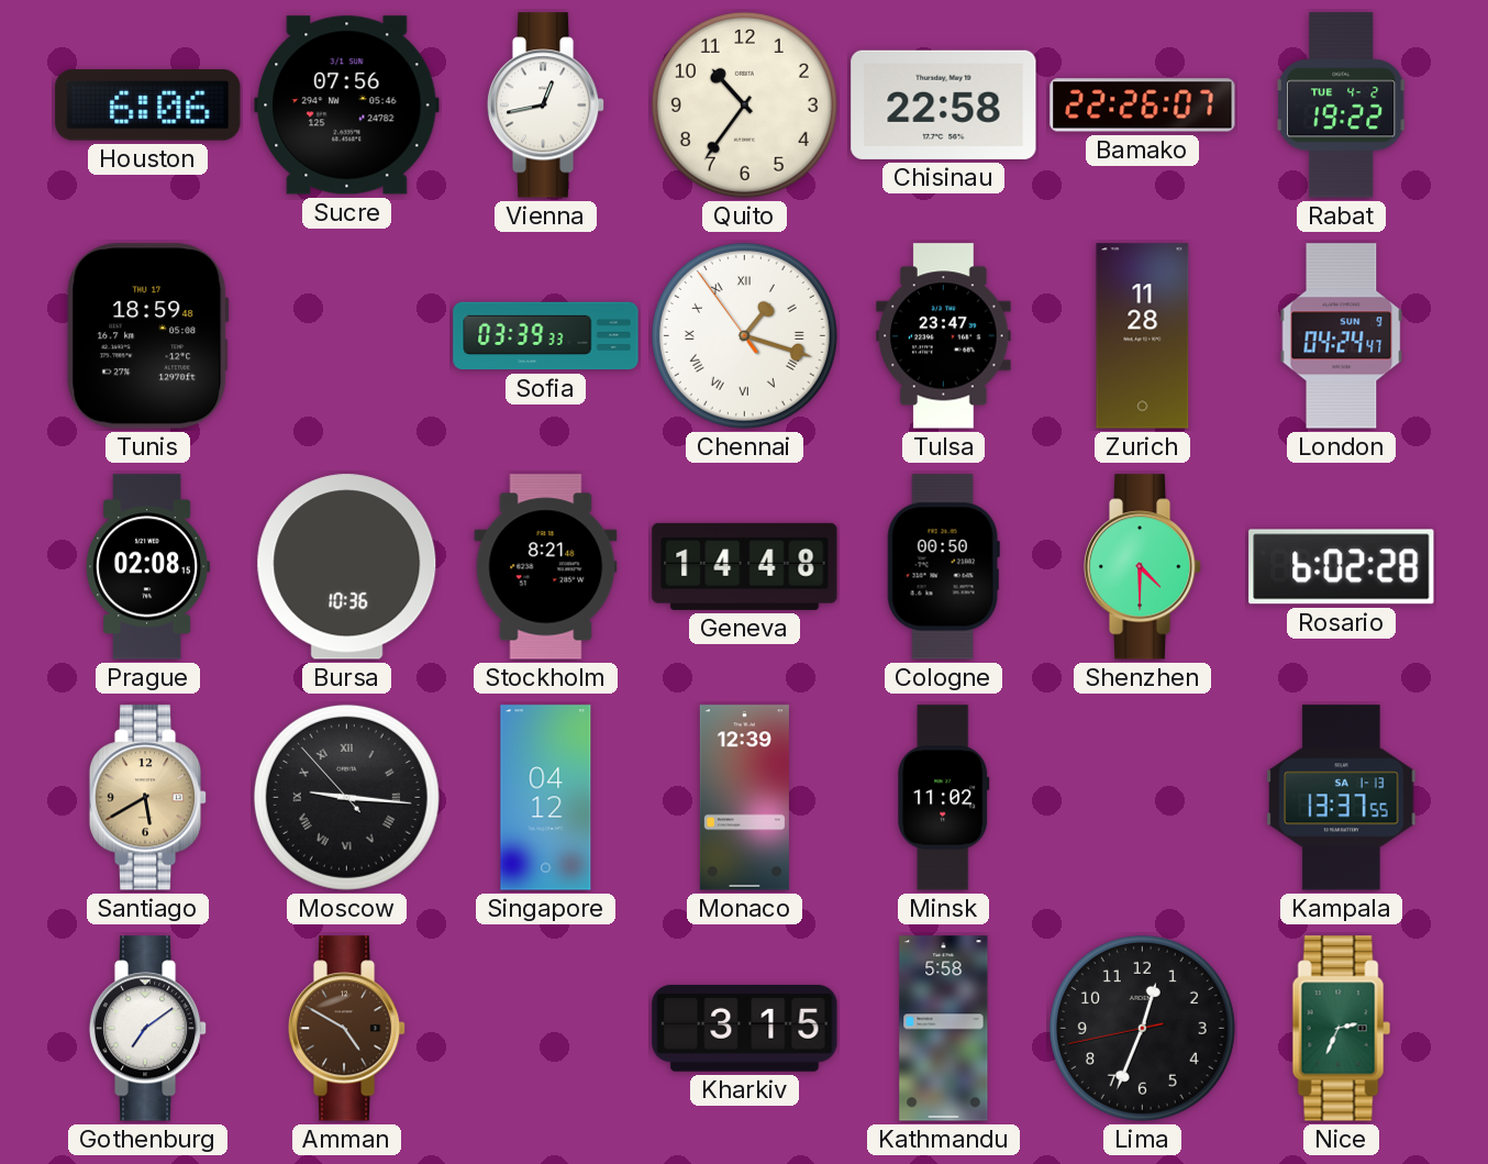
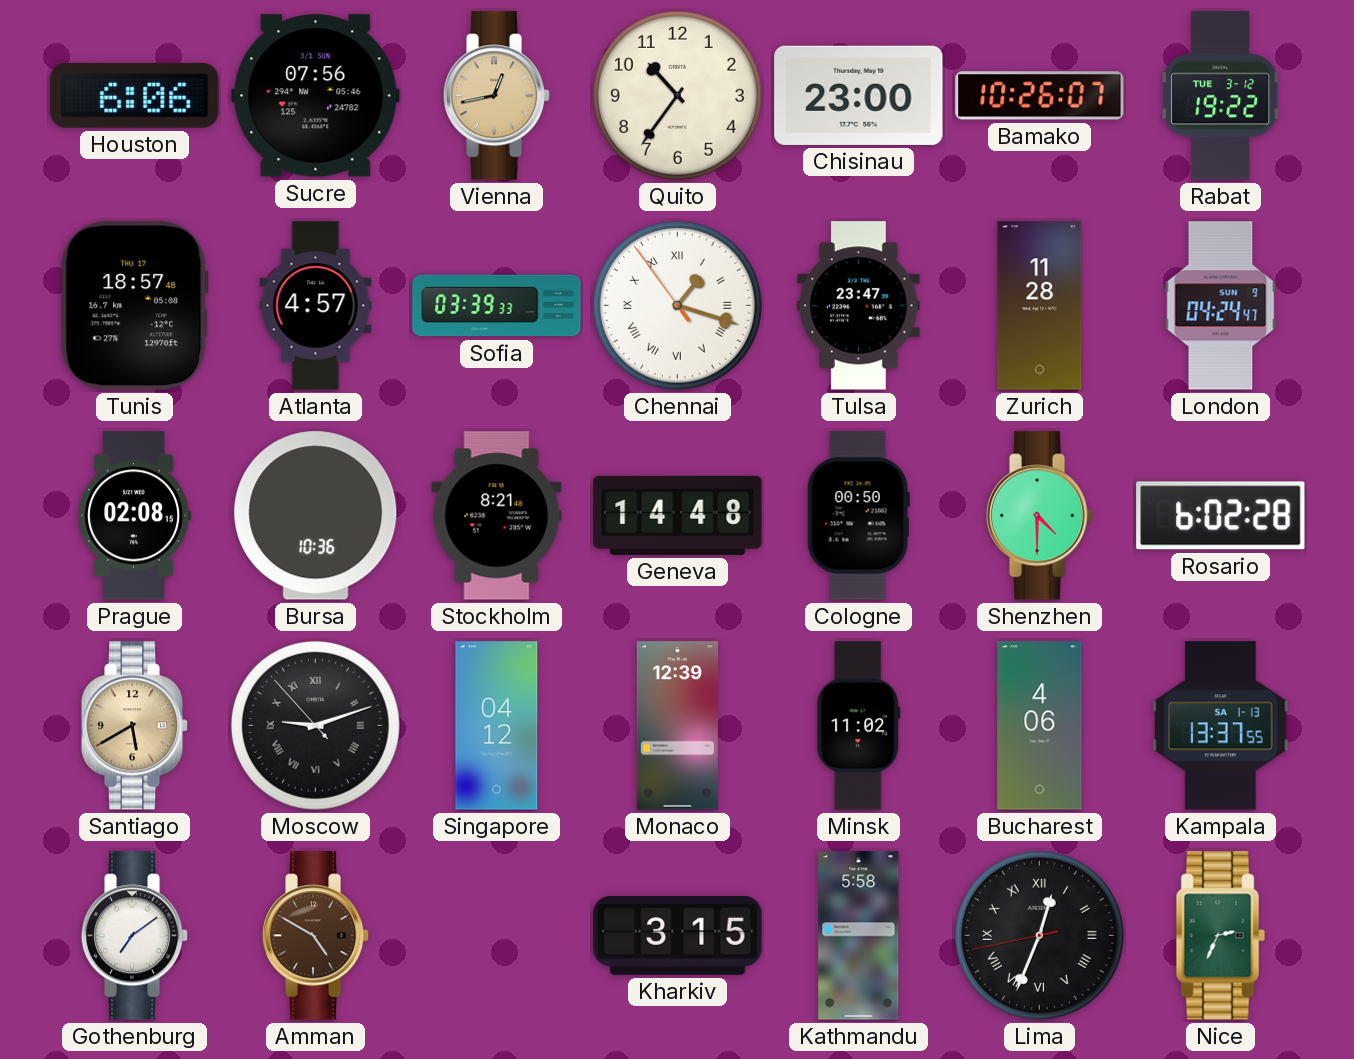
Vienna dial: white -> champagne (497, 96)
Chisinau: 22:58 -> 23:00 (859, 95)
Bamako: 22:26 -> 10:26 (1040, 96)
Rabat date: TUE 4-2 -> TUE 3-12 (1221, 96)
Tunis: 18:59 -> 18:57 (135, 306)
Atlanta: none -> 4:57 (316, 306)
Moscow: 9:15 -> 9:11 (315, 725)
Bucharest: none -> 4:06 (1040, 726)
Lima numerals: Arabic -> Roman (1039, 935)
